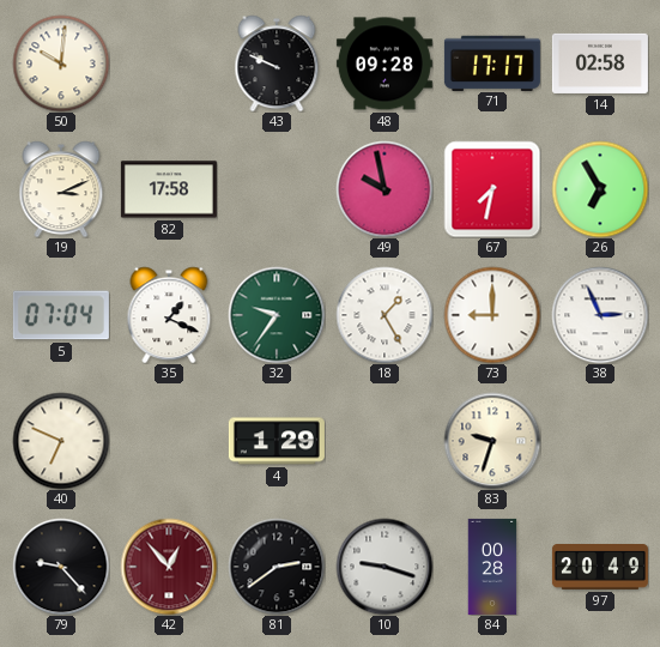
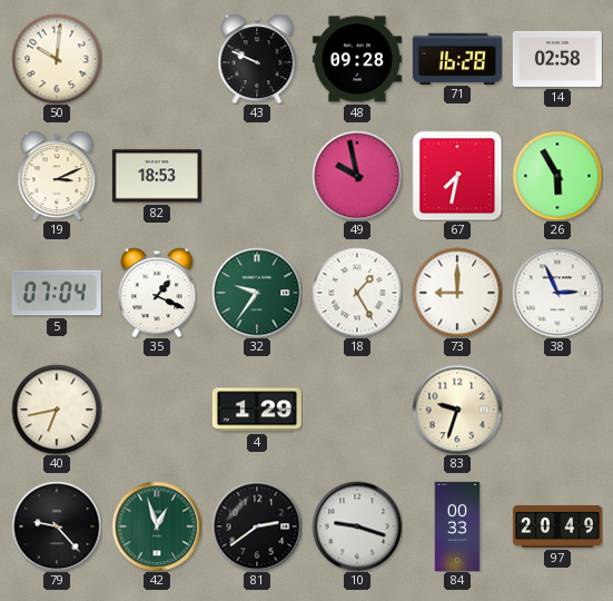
71: 17:17 -> 16:28 (457, 58)
82: 17:58 -> 18:53 (157, 176)
26: 6:55 -> 5:55 (557, 176)
40: 6:49 -> 6:43 (57, 410)
42: 12:53 -> 12:57 (157, 526)
42 dial: burgundy -> green (157, 526)
84: 00:28 -> 00:33 (457, 526)
